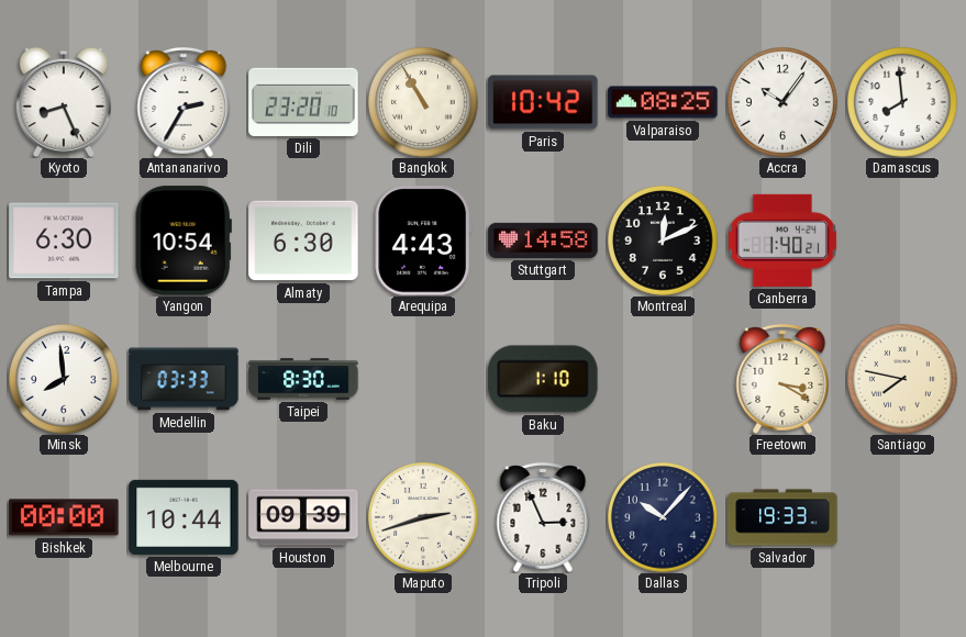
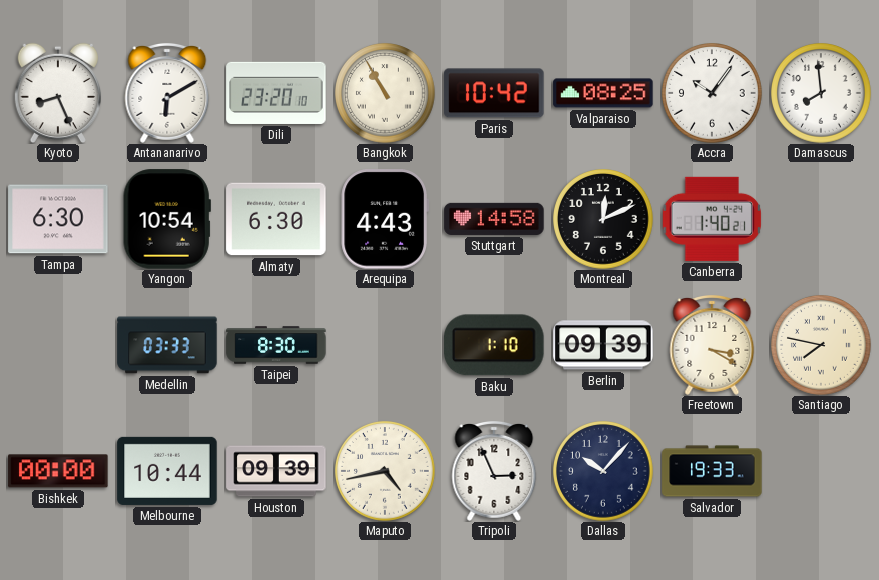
Antananarivo: 2:35 -> 6:10 (167, 93)
Minsk: 7:59 -> none (65, 380)
Berlin: none -> 09:39 (603, 345)
Maputo: 2:42 -> 4:43 (386, 472)
